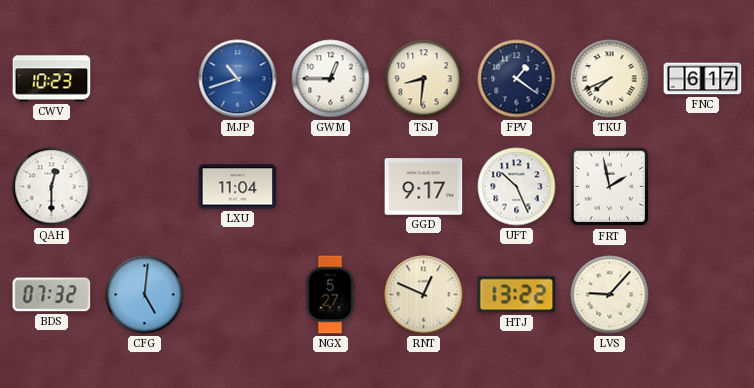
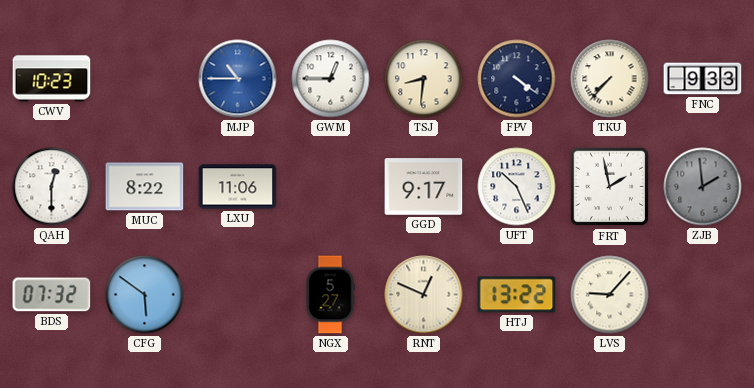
MJP: 10:42 -> 10:45 (238, 79)
FPV: 1:21 -> 4:21 (517, 79)
TKU: 7:41 -> 7:37 (610, 79)
FNC: 6:17 -> 9:33 (703, 79)
MUC: none -> 8:22 (145, 187)
LXU: 11:04 -> 11:06 (238, 187)
ZJB: none -> 1:59 (703, 187)
CFG: 5:01 -> 5:51 (145, 295)
